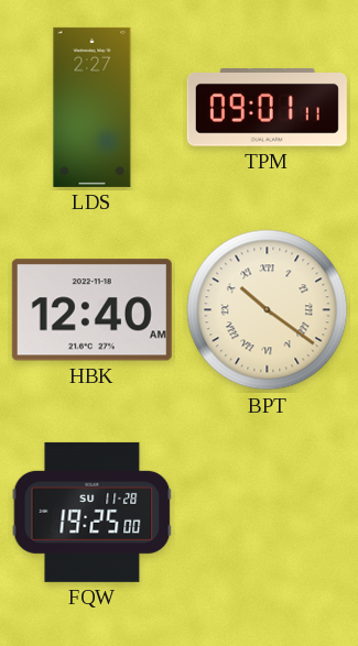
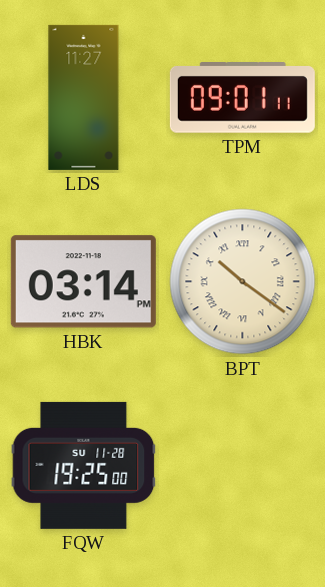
LDS: 2:27 -> 11:27 (84, 97)
HBK: 12:40 -> 03:14 (83, 282)
